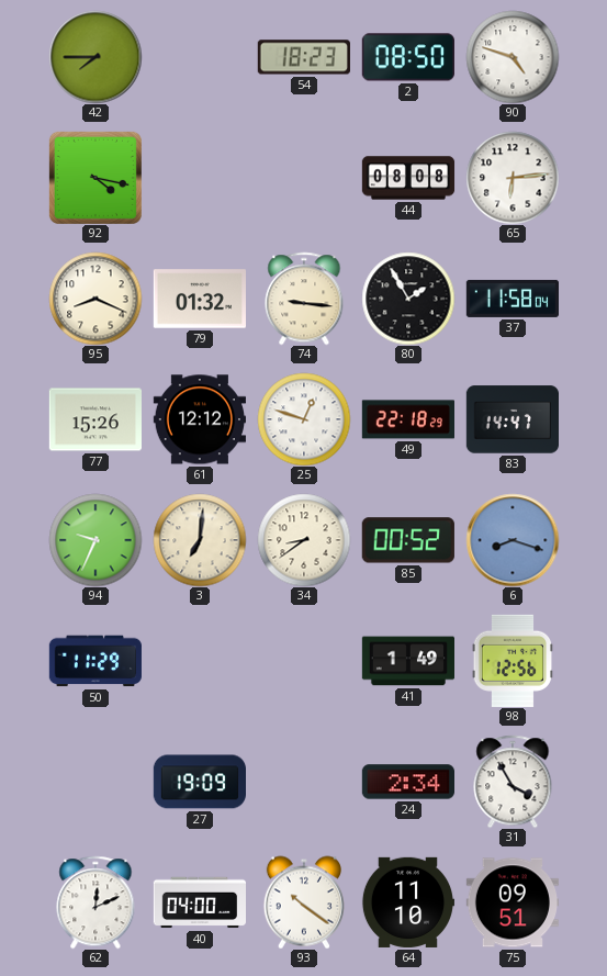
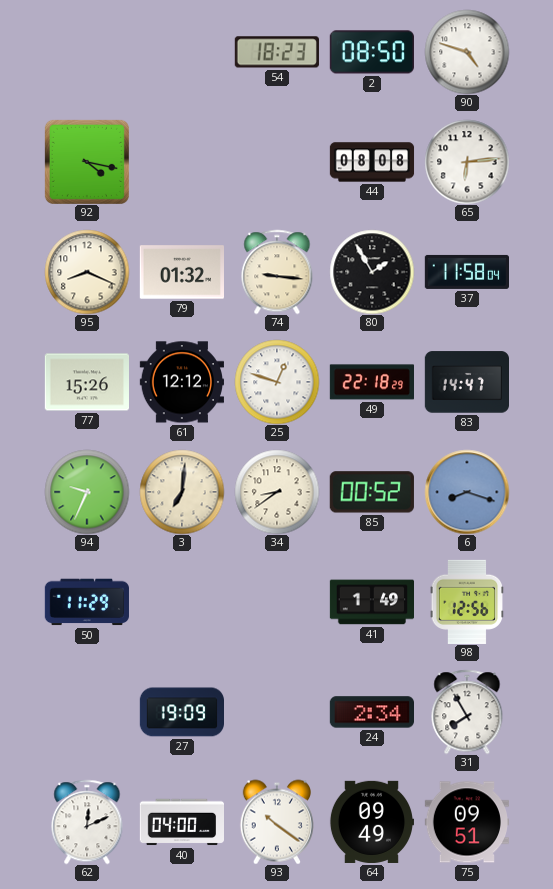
42: 7:45 -> none (95, 57)
31: 3:55 -> 7:55 (467, 712)
64: 11:10 -> 09:49 (371, 822)
